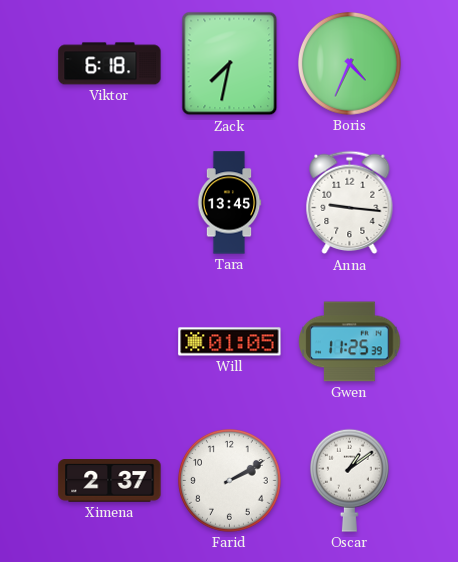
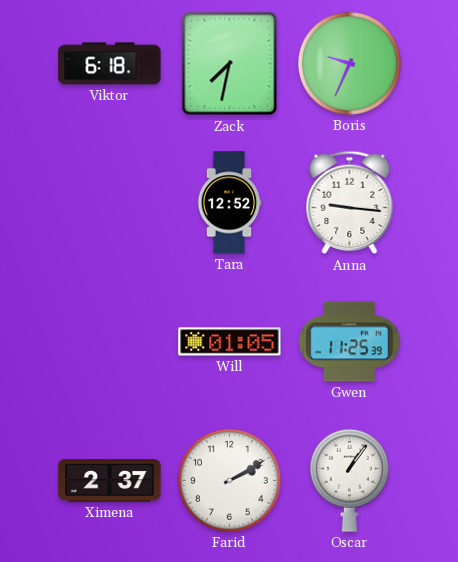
Boris: 4:34 -> 9:34 (350, 64)
Tara: 13:45 -> 12:52 (229, 203)
Oscar: 1:09 -> 1:06 (349, 480)
